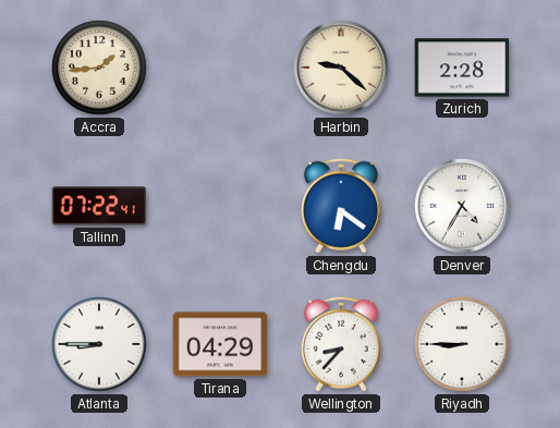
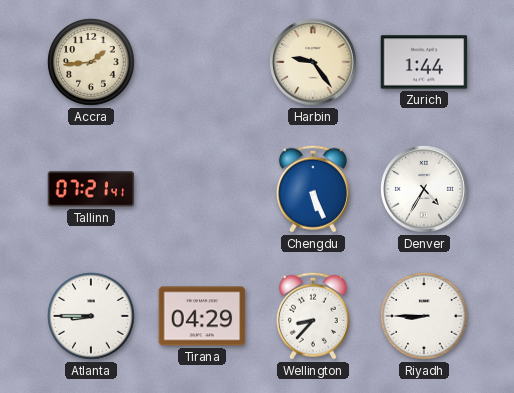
Harbin: 9:22 -> 9:24 (313, 62)
Zurich: 2:28 -> 1:44 (424, 62)
Tallinn: 07:22 -> 07:21 (91, 189)
Chengdu: 6:21 -> 5:26 (313, 189)
